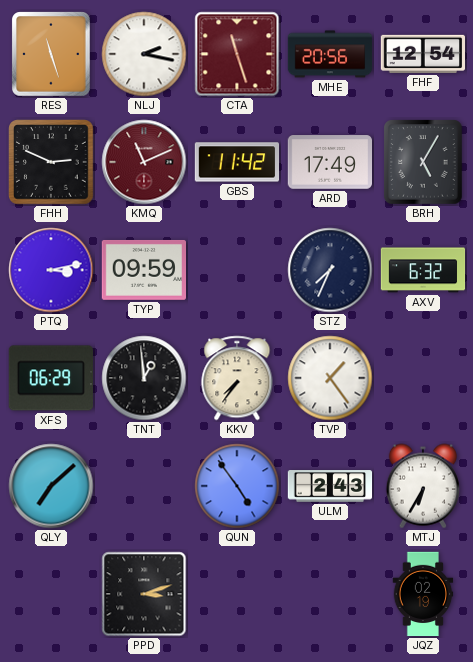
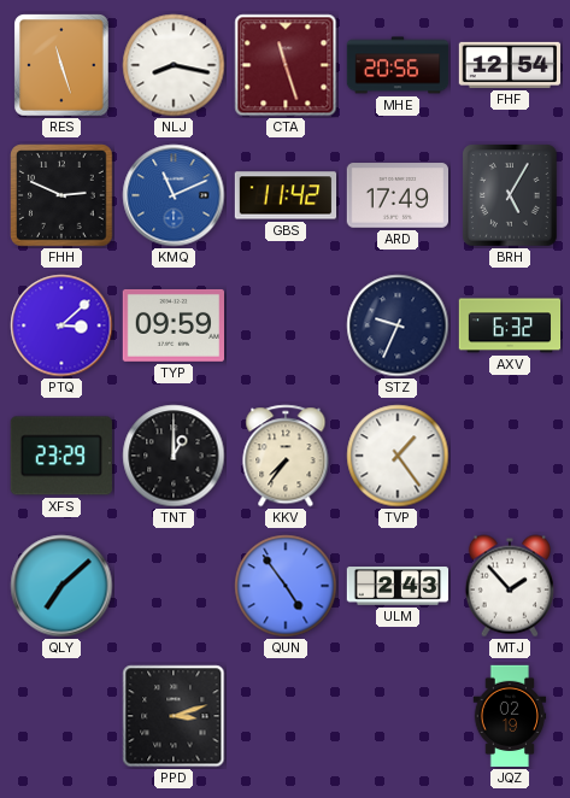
NLJ: 2:17 -> 8:17 (174, 65)
KMQ dial: burgundy -> blue (174, 195)
PTQ: 3:13 -> 3:08 (61, 325)
STZ: 7:34 -> 9:34 (398, 325)
XFS: 06:29 -> 23:29 (61, 456)
TNT: 12:59 -> 1:00 (174, 456)
MTJ: 6:35 -> 1:53 (510, 586)
